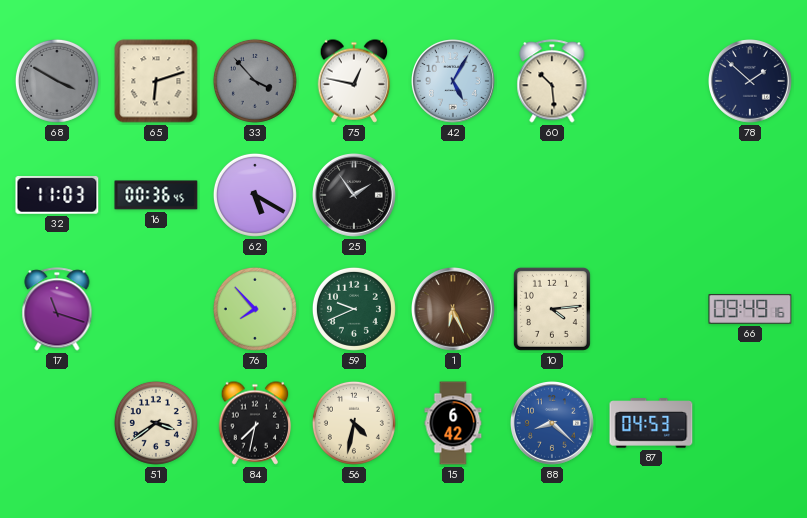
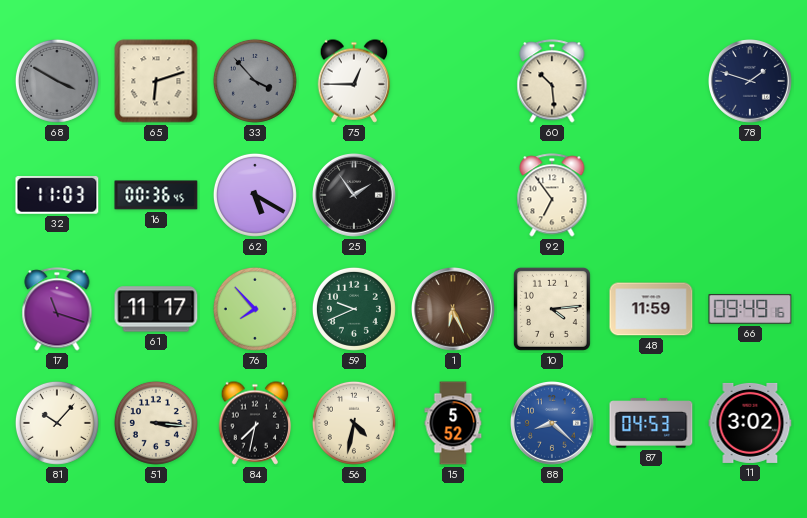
75: 12:47 -> 12:45 (354, 81)
42: 5:05 -> none (454, 82)
78: 1:52 -> 1:48 (751, 82)
92: none -> 6:54 (552, 195)
61: none -> 11:17 (156, 309)
48: none -> 11:59 (651, 309)
81: none -> 10:07 (57, 423)
51: 3:39 -> 3:16 (156, 423)
15: 6:42 -> 5:52 (453, 423)
11: none -> 3:02 (750, 423)
